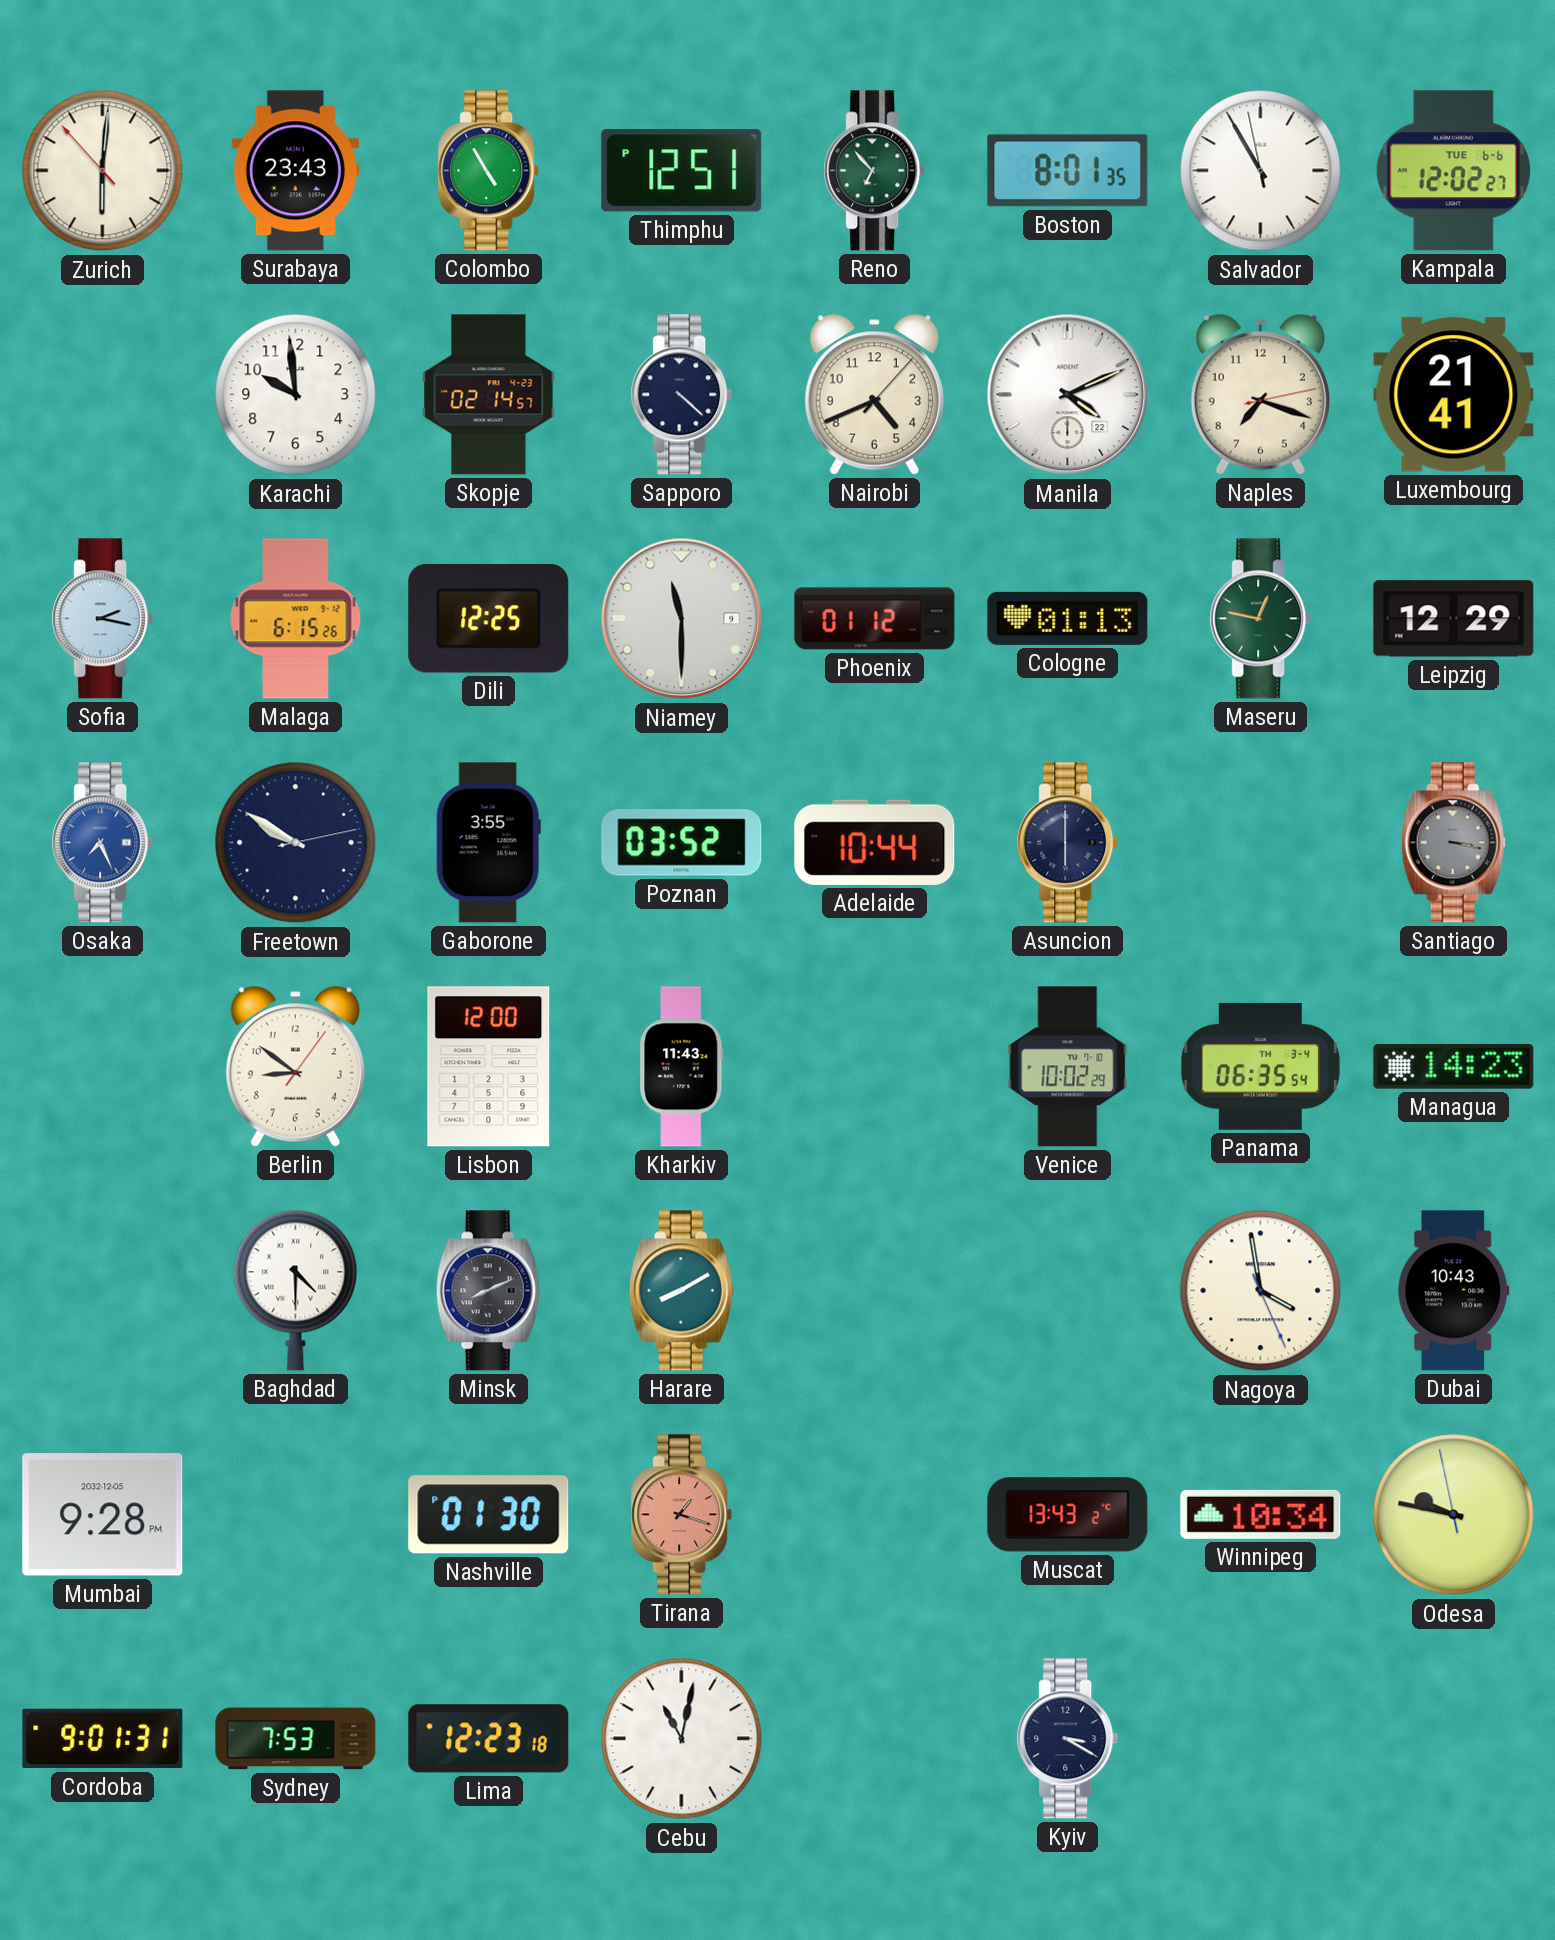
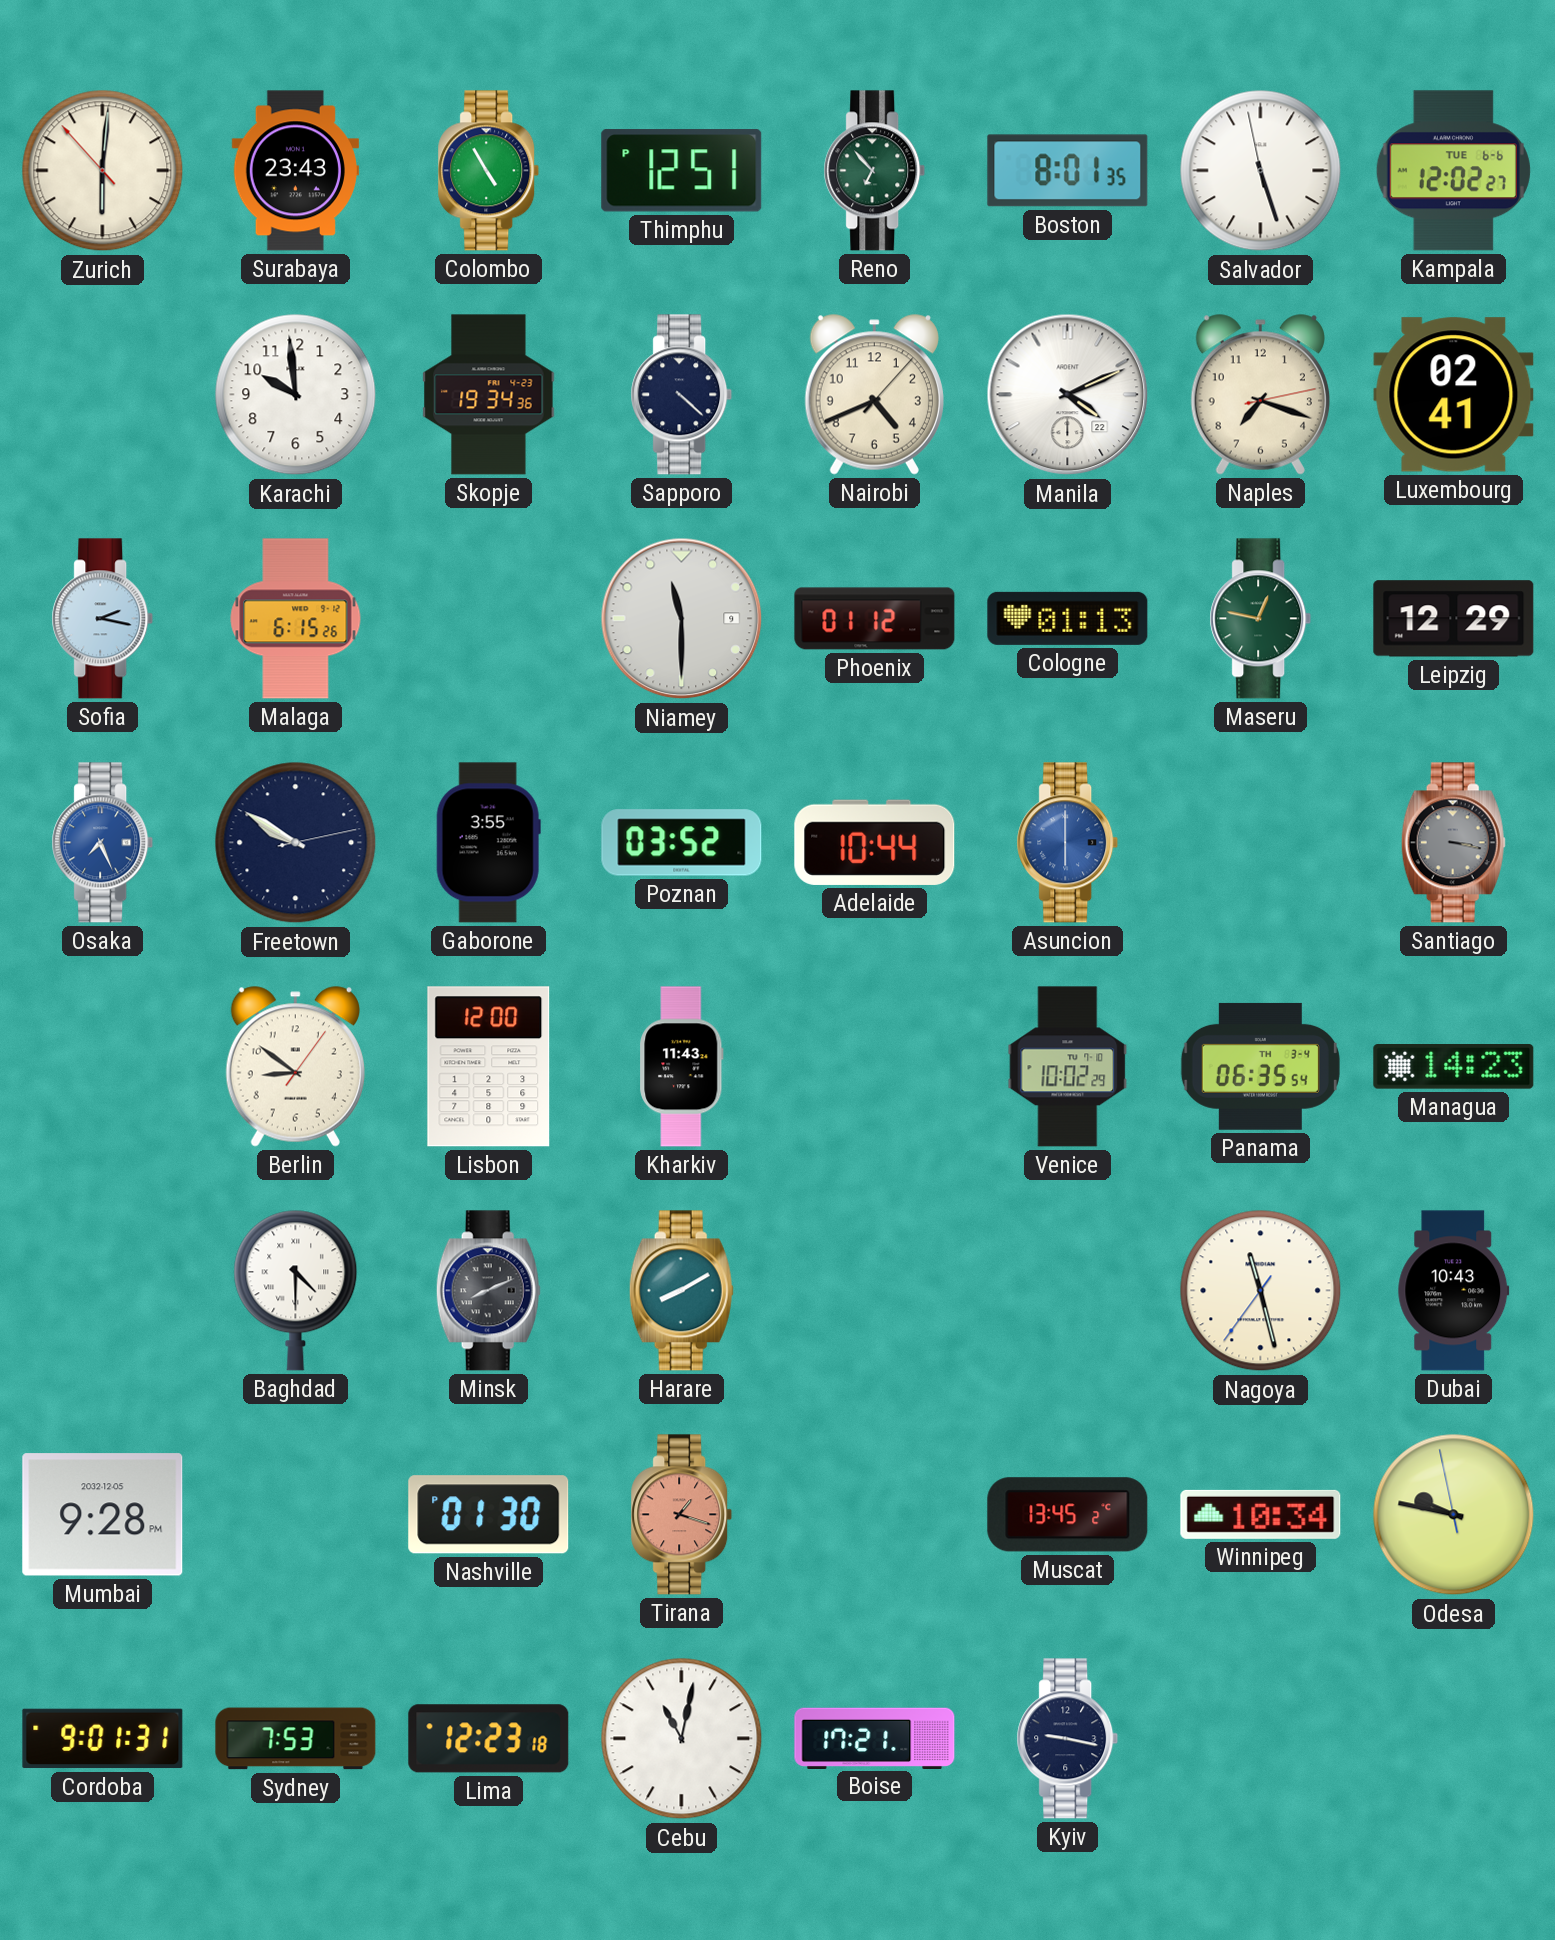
Salvador: 10:54 -> 5:26 (1261, 171)
Skopje: 02:14 -> 19:34 (489, 395)
Luxembourg: 21:41 -> 02:41 (1454, 395)
Dili: 12:25 -> none (489, 619)
Asuncion dial: navy -> blue (1068, 843)
Nagoya: 3:58 -> 11:27 (1261, 1291)
Muscat: 13:43 -> 13:45 (1068, 1515)
Boise: none -> 17:21 (875, 1738)
Kyiv: 3:20 -> 9:17 (1068, 1739)
